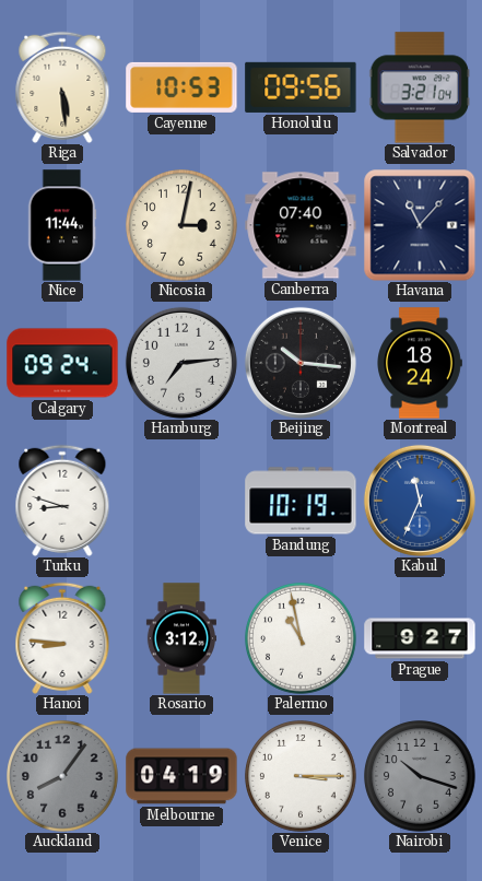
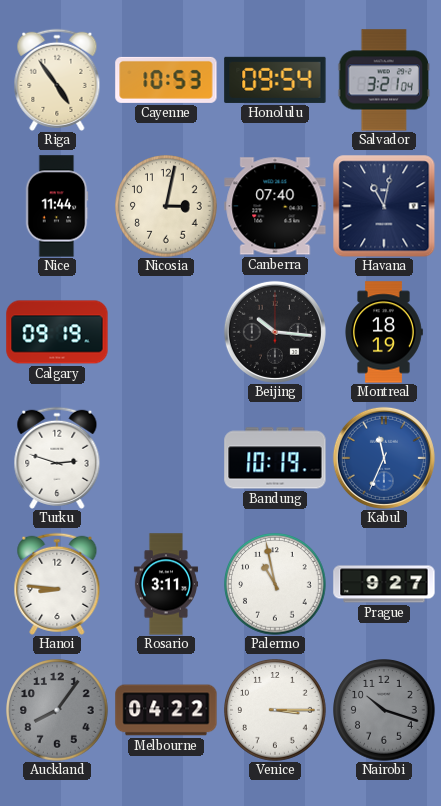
Riga: 5:29 -> 4:54 (57, 80)
Honolulu: 09:56 -> 09:54 (275, 80)
Havana: 11:07 -> 11:02 (384, 206)
Calgary: 09:24 -> 09:19 (57, 332)
Hamburg: 7:14 -> none (181, 363)
Montreal: 18:24 -> 18:19 (384, 332)
Turku: 8:48 -> 2:48 (57, 458)
Rosario: 3:12 -> 3:11 (166, 584)
Melbourne: 04:19 -> 04:22 (166, 710)
